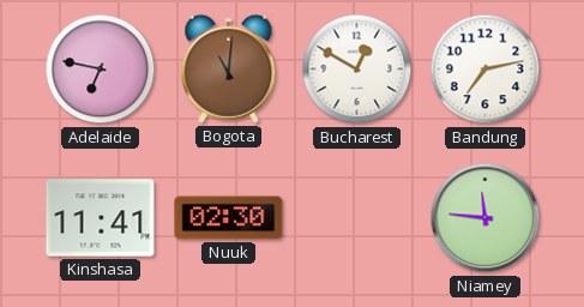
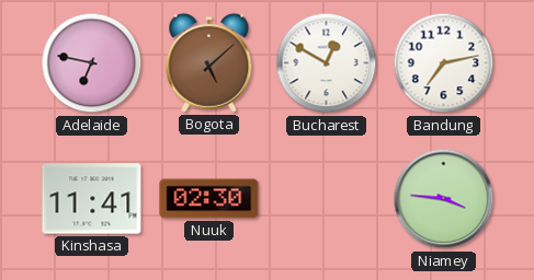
Bogota: 11:01 -> 5:08 (209, 62)
Niamey: 11:46 -> 3:46 (444, 199)
